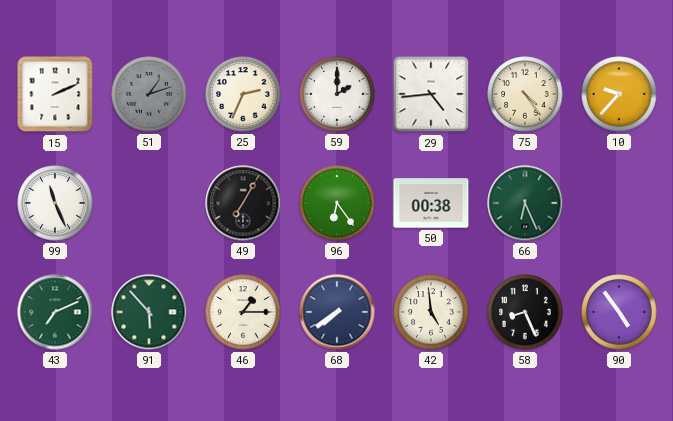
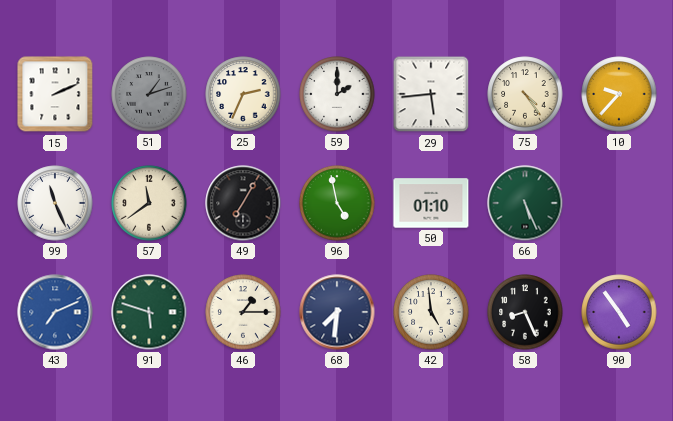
29: 4:44 -> 5:44 (431, 94)
57: none -> 11:39 (149, 203)
96: 6:24 -> 4:58 (337, 203)
50: 00:38 -> 01:10 (431, 203)
66: 6:26 -> 5:26 (525, 203)
43 dial: green -> blue (55, 312)
91: 5:53 -> 5:48 (149, 312)
68: 7:39 -> 7:31 (337, 312)
